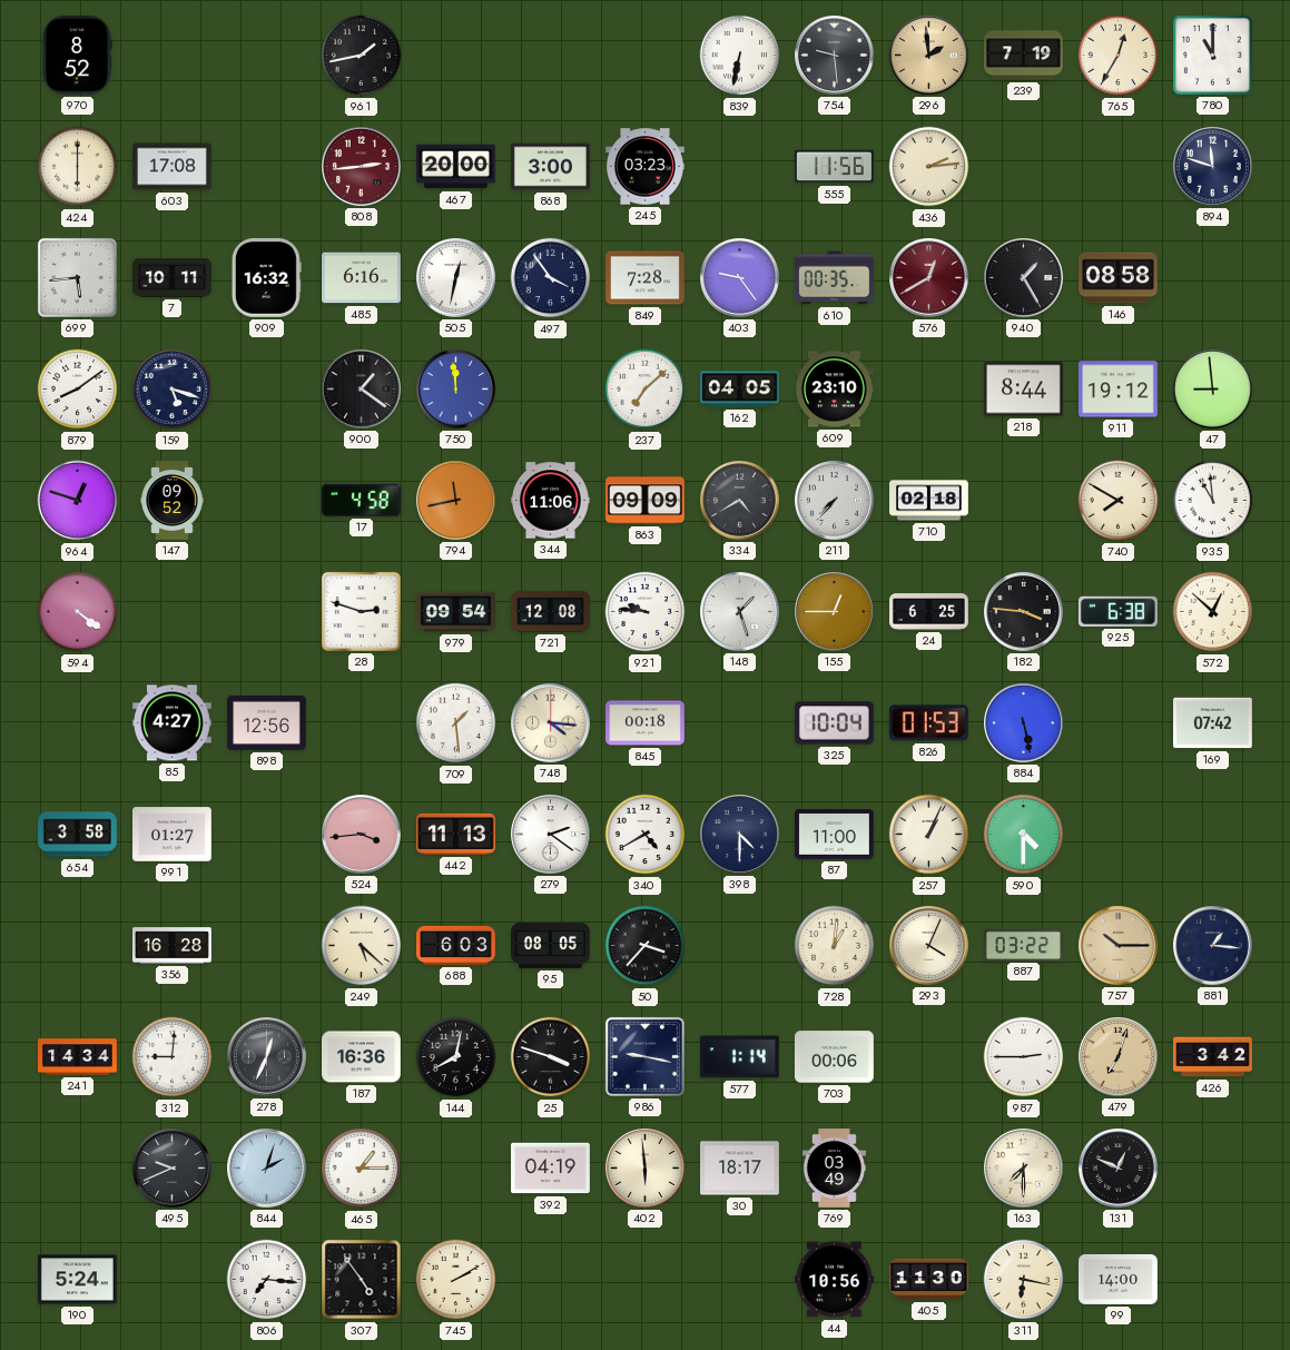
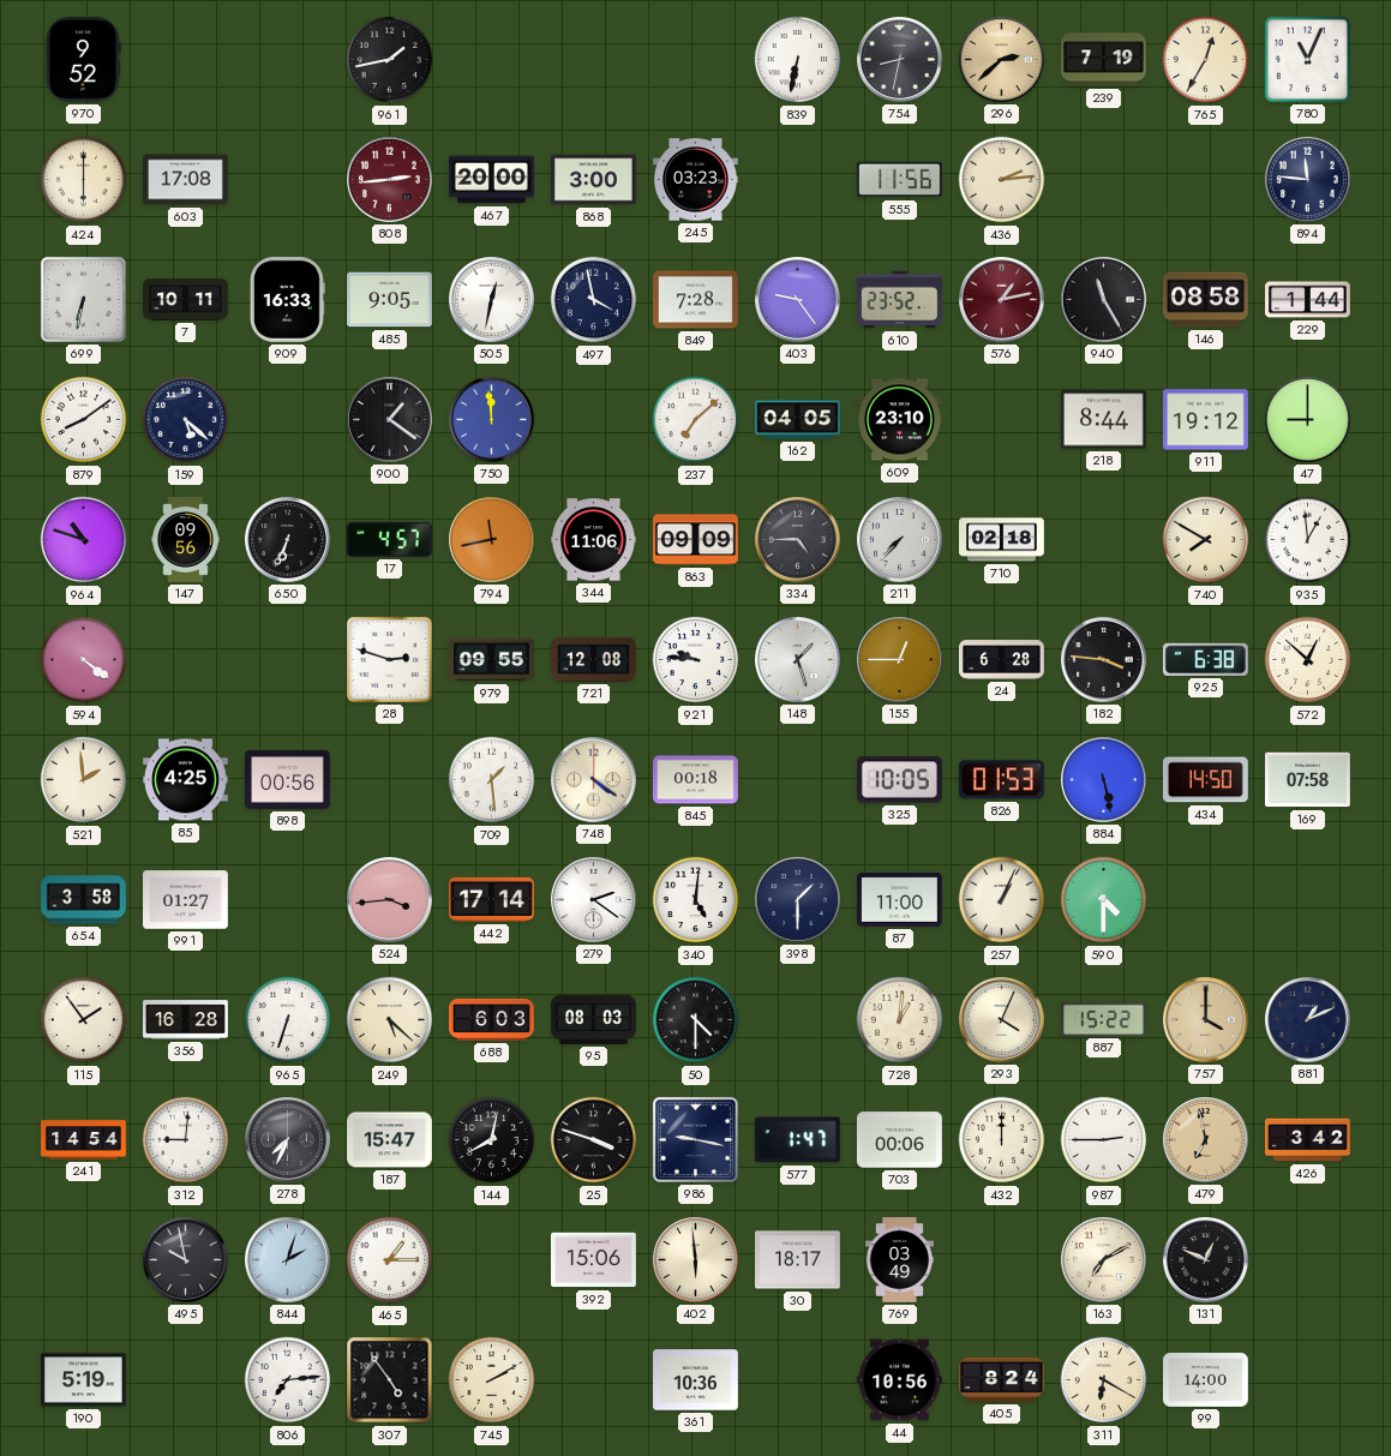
970: 8:52 -> 9:52 (84, 59)
754: 9:29 -> 8:32 (900, 60)
296: 1:59 -> 2:38 (1002, 60)
780: 11:00 -> 11:04 (1307, 59)
894: 11:48 -> 11:46 (1308, 180)
699: 5:44 -> 6:32 (83, 299)
909: 16:32 -> 16:33 (287, 299)
485: 6:16 -> 9:05 (390, 300)
497: 3:54 -> 3:58 (594, 300)
610: 00:35 -> 23:52 (899, 300)
576: 12:40 -> 1:13 (1002, 300)
940: 1:25 -> 11:25 (1104, 300)
229: none -> 1:44 (1308, 300)
159: 5:18 -> 5:22 (186, 420)
47: 8:59 -> 9:00 (1308, 420)
964: 12:48 -> 10:48 (84, 540)
147: 09:52 -> 09:56 (186, 540)
650: none -> 6:34 (288, 540)
17: 4:58 -> 4:57 (389, 539)
334: 4:40 -> 4:45 (798, 540)
935: 10:59 -> 12:59 (1308, 540)
979: 09:54 -> 09:55 (492, 660)
24: 6:25 -> 6:28 (1002, 660)
521: none -> 1:59 (84, 780)
85: 4:27 -> 4:25 (185, 780)
898: 12:56 -> 00:56 (288, 779)
748: 4:16 -> 4:21 (594, 780)
325: 10:04 -> 10:05 (899, 780)
434: none -> 14:50 (1205, 780)
169: 07:42 -> 07:58 (1308, 780)
442: 11:13 -> 17:14 (492, 899)
340: 4:40 -> 5:01 (696, 900)
398: 4:30 -> 1:30 (798, 900)
115: none -> 1:54 (84, 1020)
965: none -> 6:33 (288, 1020)
95: 08:05 -> 08:03 (594, 1019)
50: 3:37 -> 4:30 (696, 1020)
887: 03:22 -> 15:22 (1104, 1019)
757: 10:15 -> 4:00 (1206, 1020)
881: 1:16 -> 1:11 (1308, 1020)
241: 14:34 -> 14:54 (84, 1140)
278: 12:34 -> 7:34 (288, 1140)
187: 16:36 -> 15:47 (390, 1140)
577: 1:14 -> 1:47 (797, 1140)
432: none -> 12:00 (1002, 1140)
479: 7:03 -> 6:58 (1206, 1140)
495: 9:41 -> 9:58 (186, 1260)
392: 04:19 -> 15:06 (594, 1260)
163: 7:30 -> 7:10 (1104, 1260)
190: 5:24 -> 5:19 (84, 1380)
806: 7:16 -> 7:14 (288, 1380)
361: none -> 10:36 (696, 1380)
405: 11:30 -> 8:24 (1002, 1379)
311: 6:17 -> 6:20 (1104, 1380)
